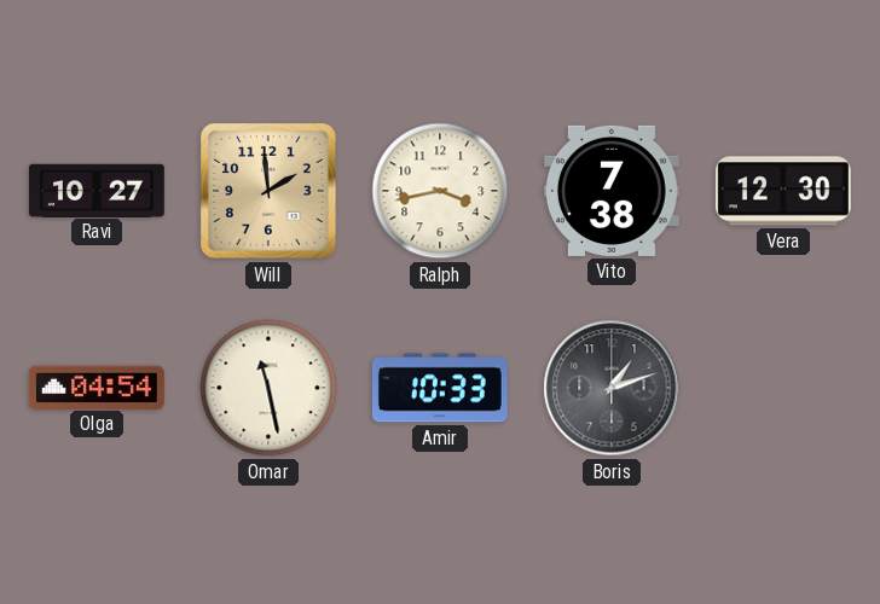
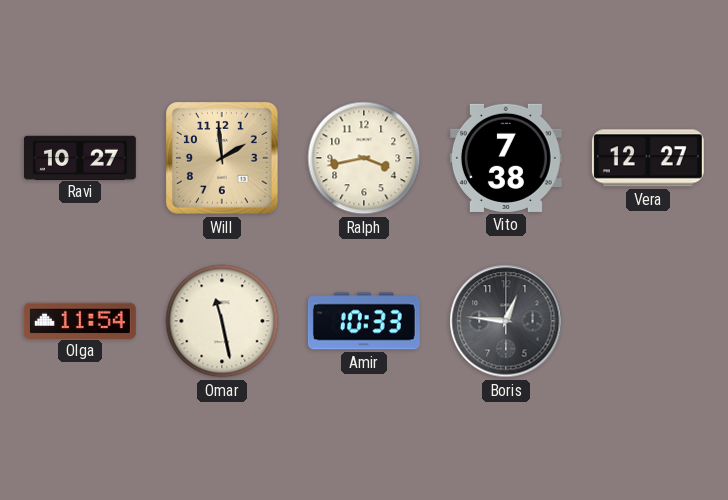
Vera: 12:30 -> 12:27 (648, 158)
Olga: 04:54 -> 11:54 (80, 320)
Boris: 1:12 -> 12:46 (506, 321)
